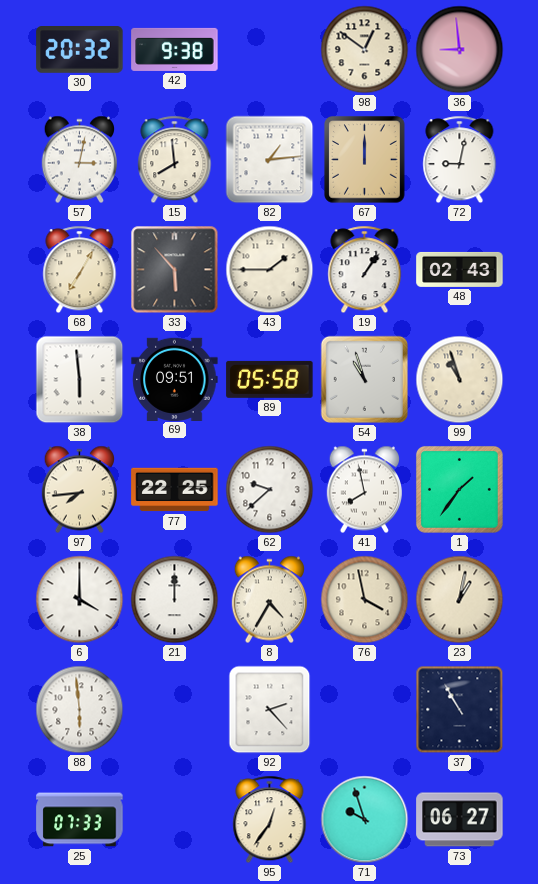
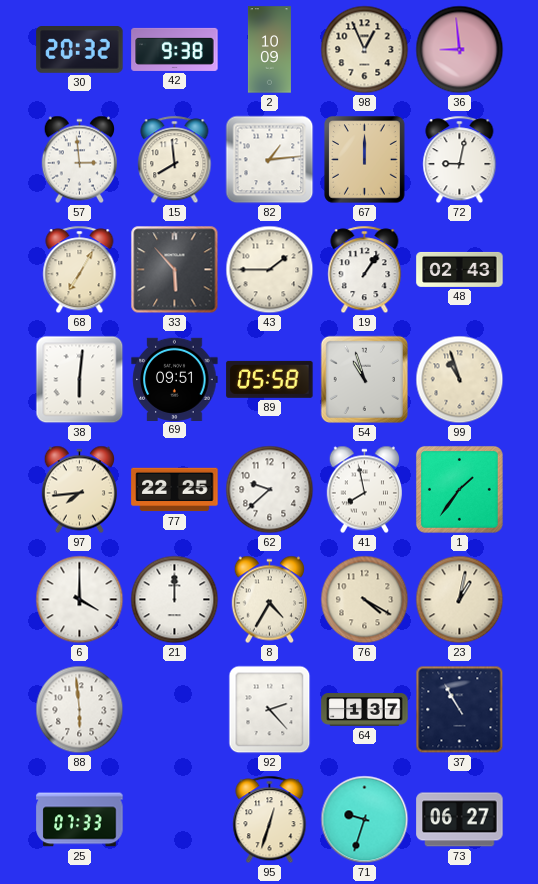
2: none -> 10:09 (269, 50)
98: 12:51 -> 12:56 (365, 50)
57: 3:02 -> 2:59 (79, 160)
38: 5:59 -> 6:01 (80, 380)
76: 3:58 -> 4:20 (365, 600)
64: none -> 1:37 (365, 710)
95: 12:36 -> 12:33 (270, 820)
71: 9:57 -> 9:33 (365, 820)
